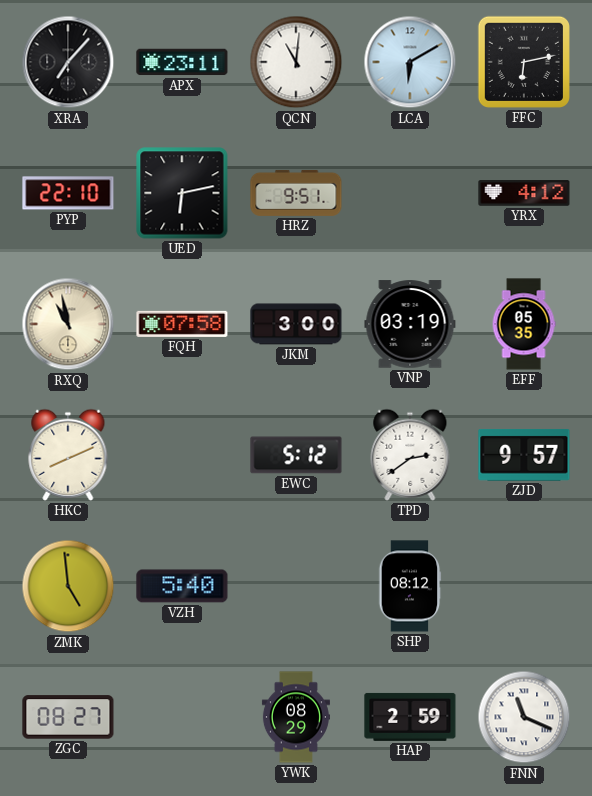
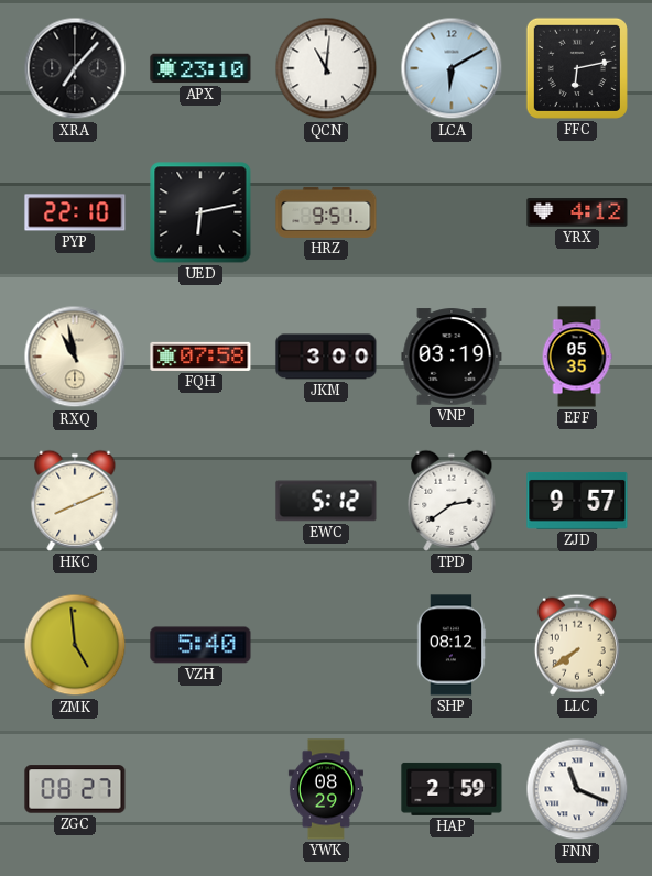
APX: 23:11 -> 23:10 (200, 68)
LLC: none -> 7:39 (577, 645)
